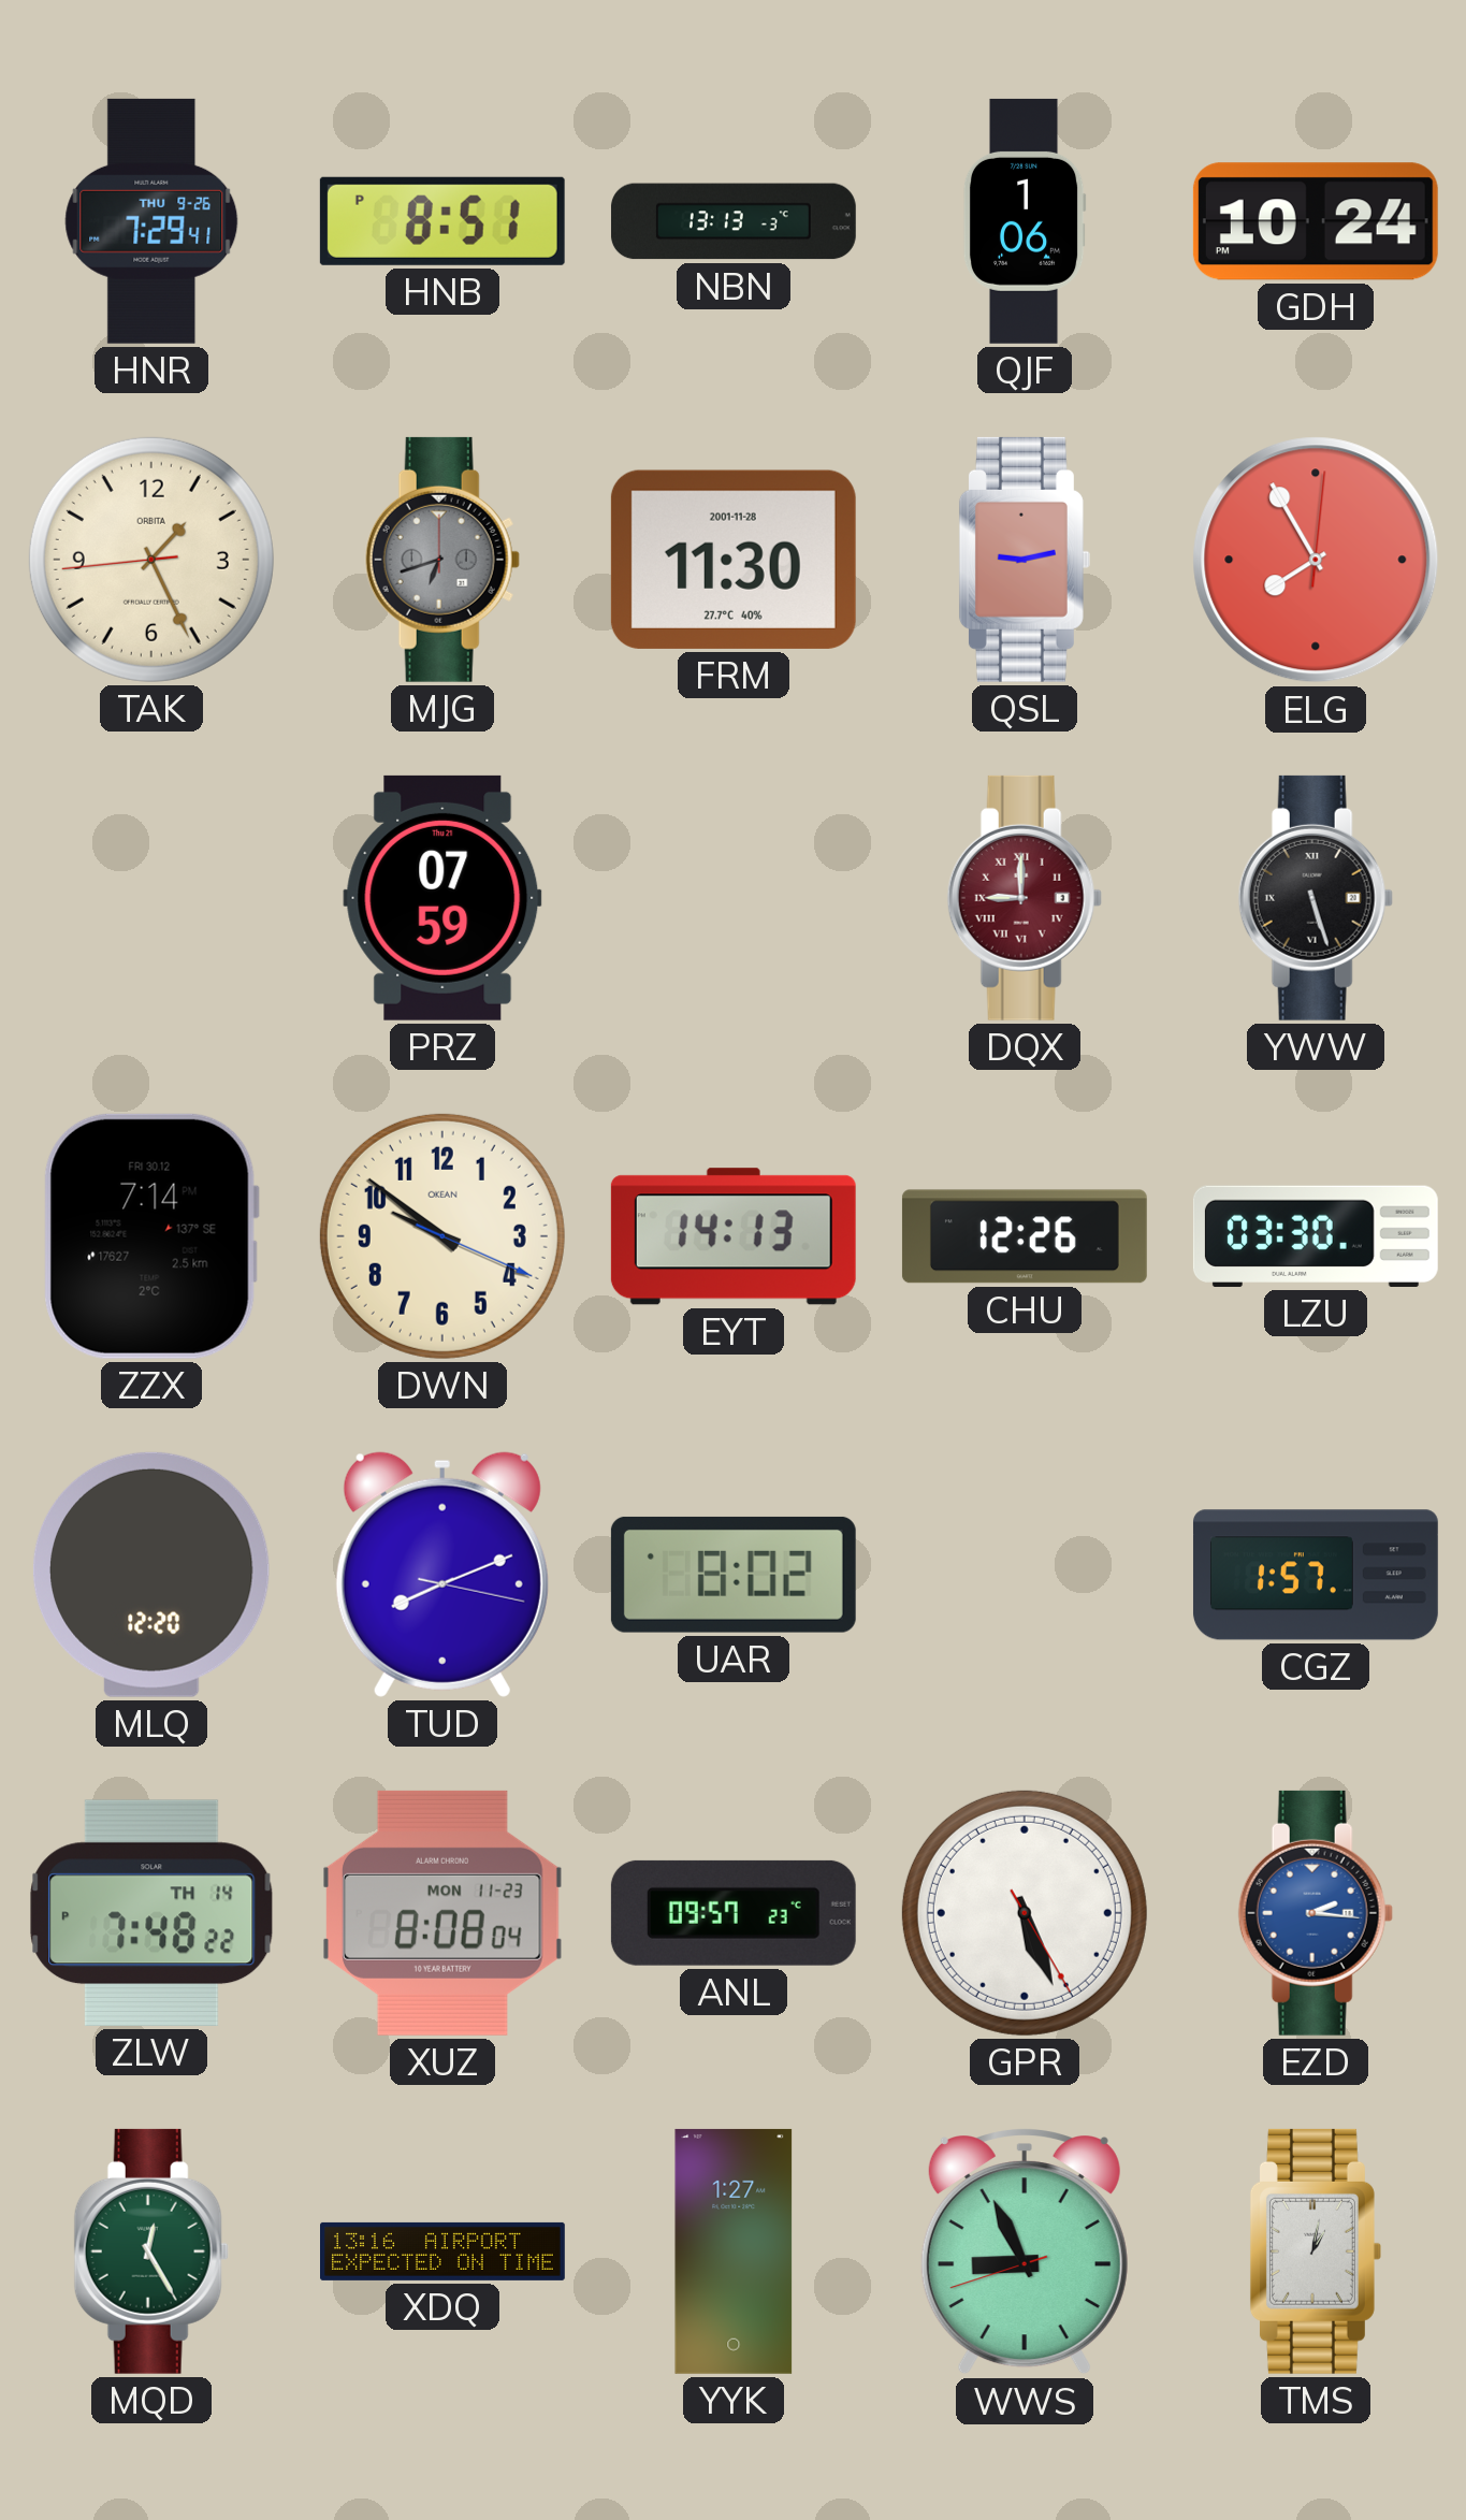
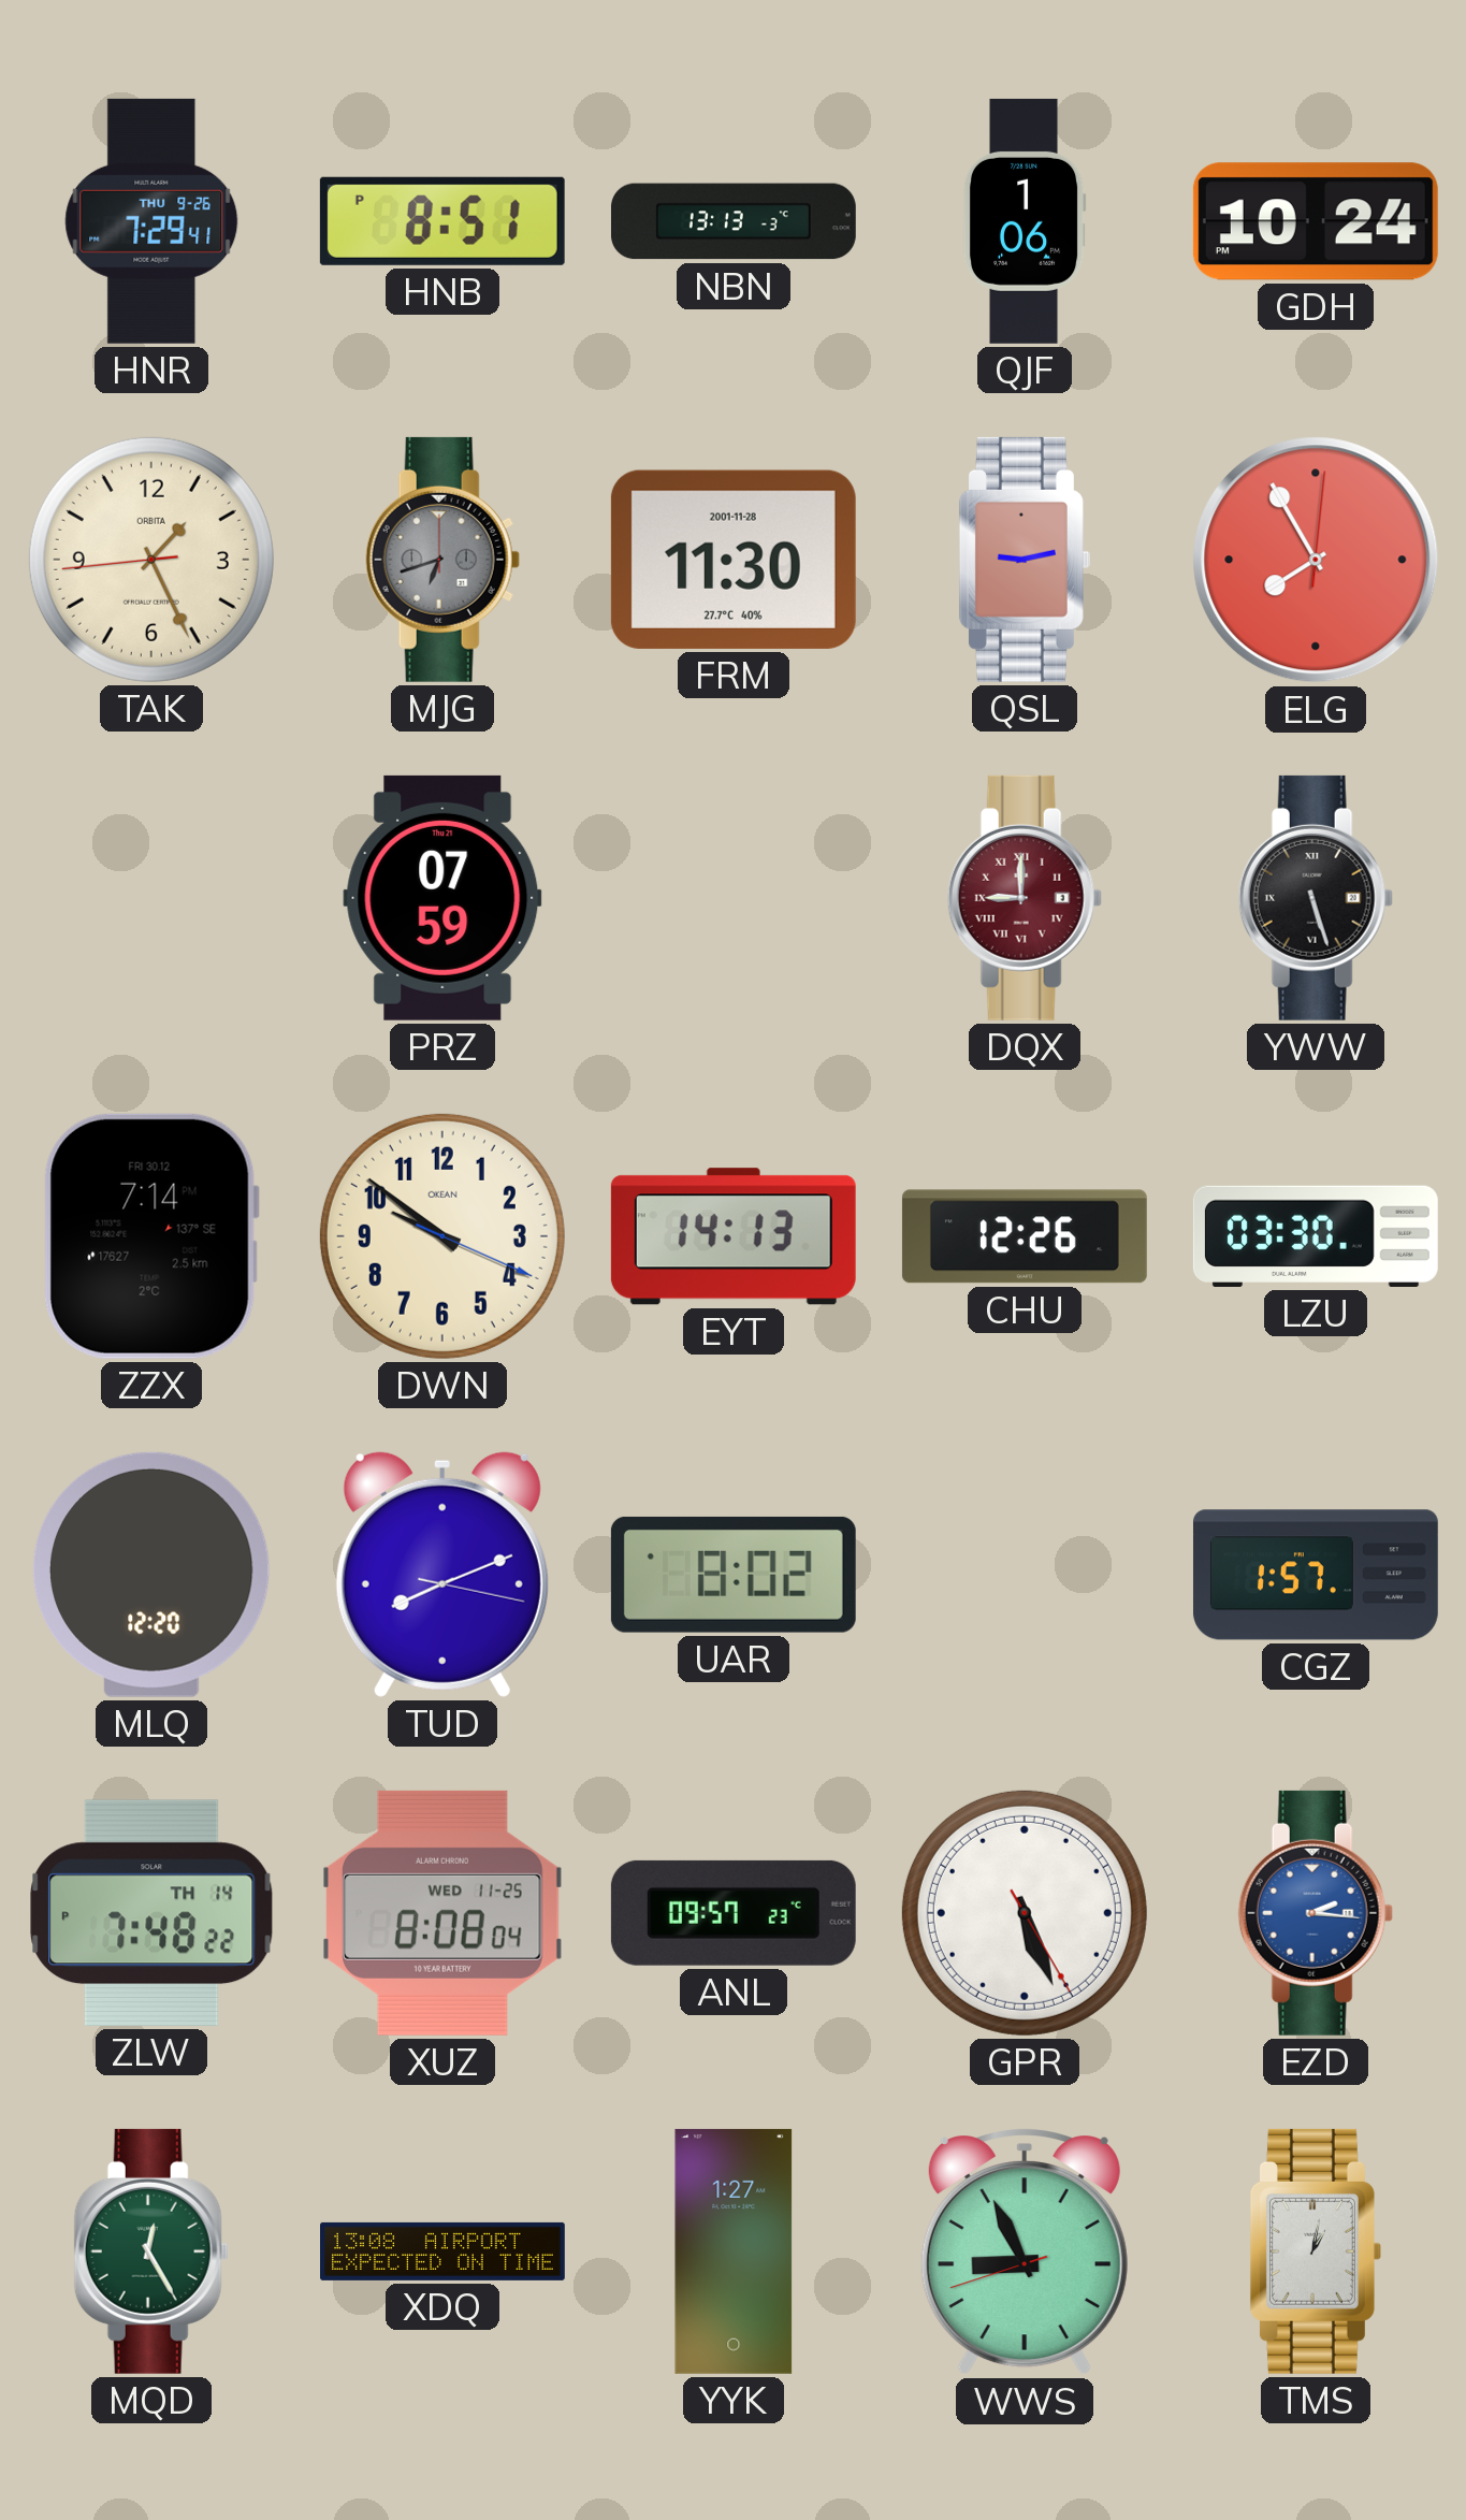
XUZ date: MON 11-23 -> WED 11-25 (444, 1913)
XDQ: 13:16 -> 13:08 (444, 2251)
